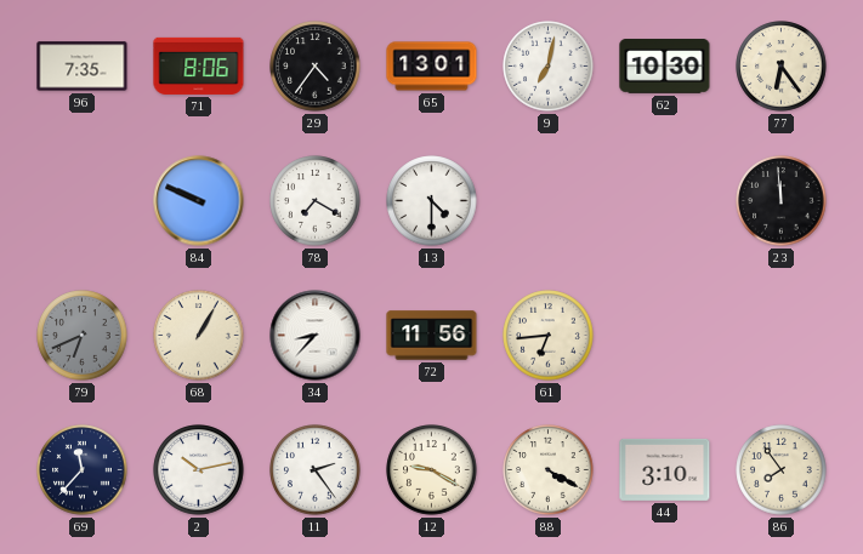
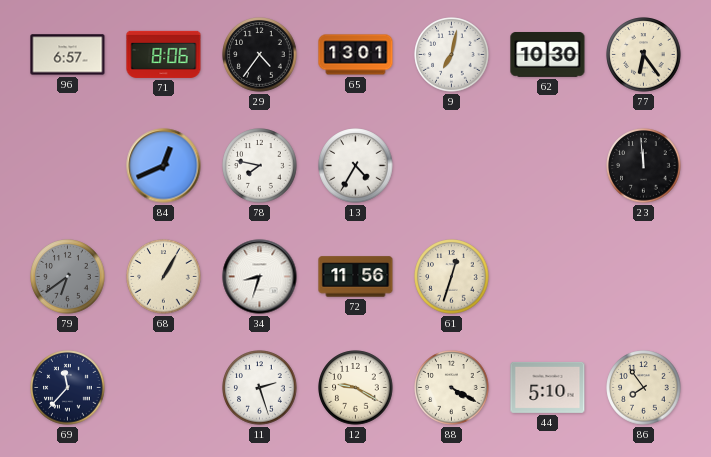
96: 7:35 -> 6:57 (68, 55)
84: 9:49 -> 12:41 (164, 166)
78: 7:20 -> 7:47 (260, 166)
13: 4:30 -> 4:35 (356, 166)
79: 6:41 -> 6:39 (68, 277)
34: 8:37 -> 8:33 (260, 277)
61: 6:44 -> 12:33 (452, 277)
2: 10:13 -> none (199, 470)
11: 2:24 -> 2:27 (260, 388)
44: 3:10 -> 5:10 (548, 387)
